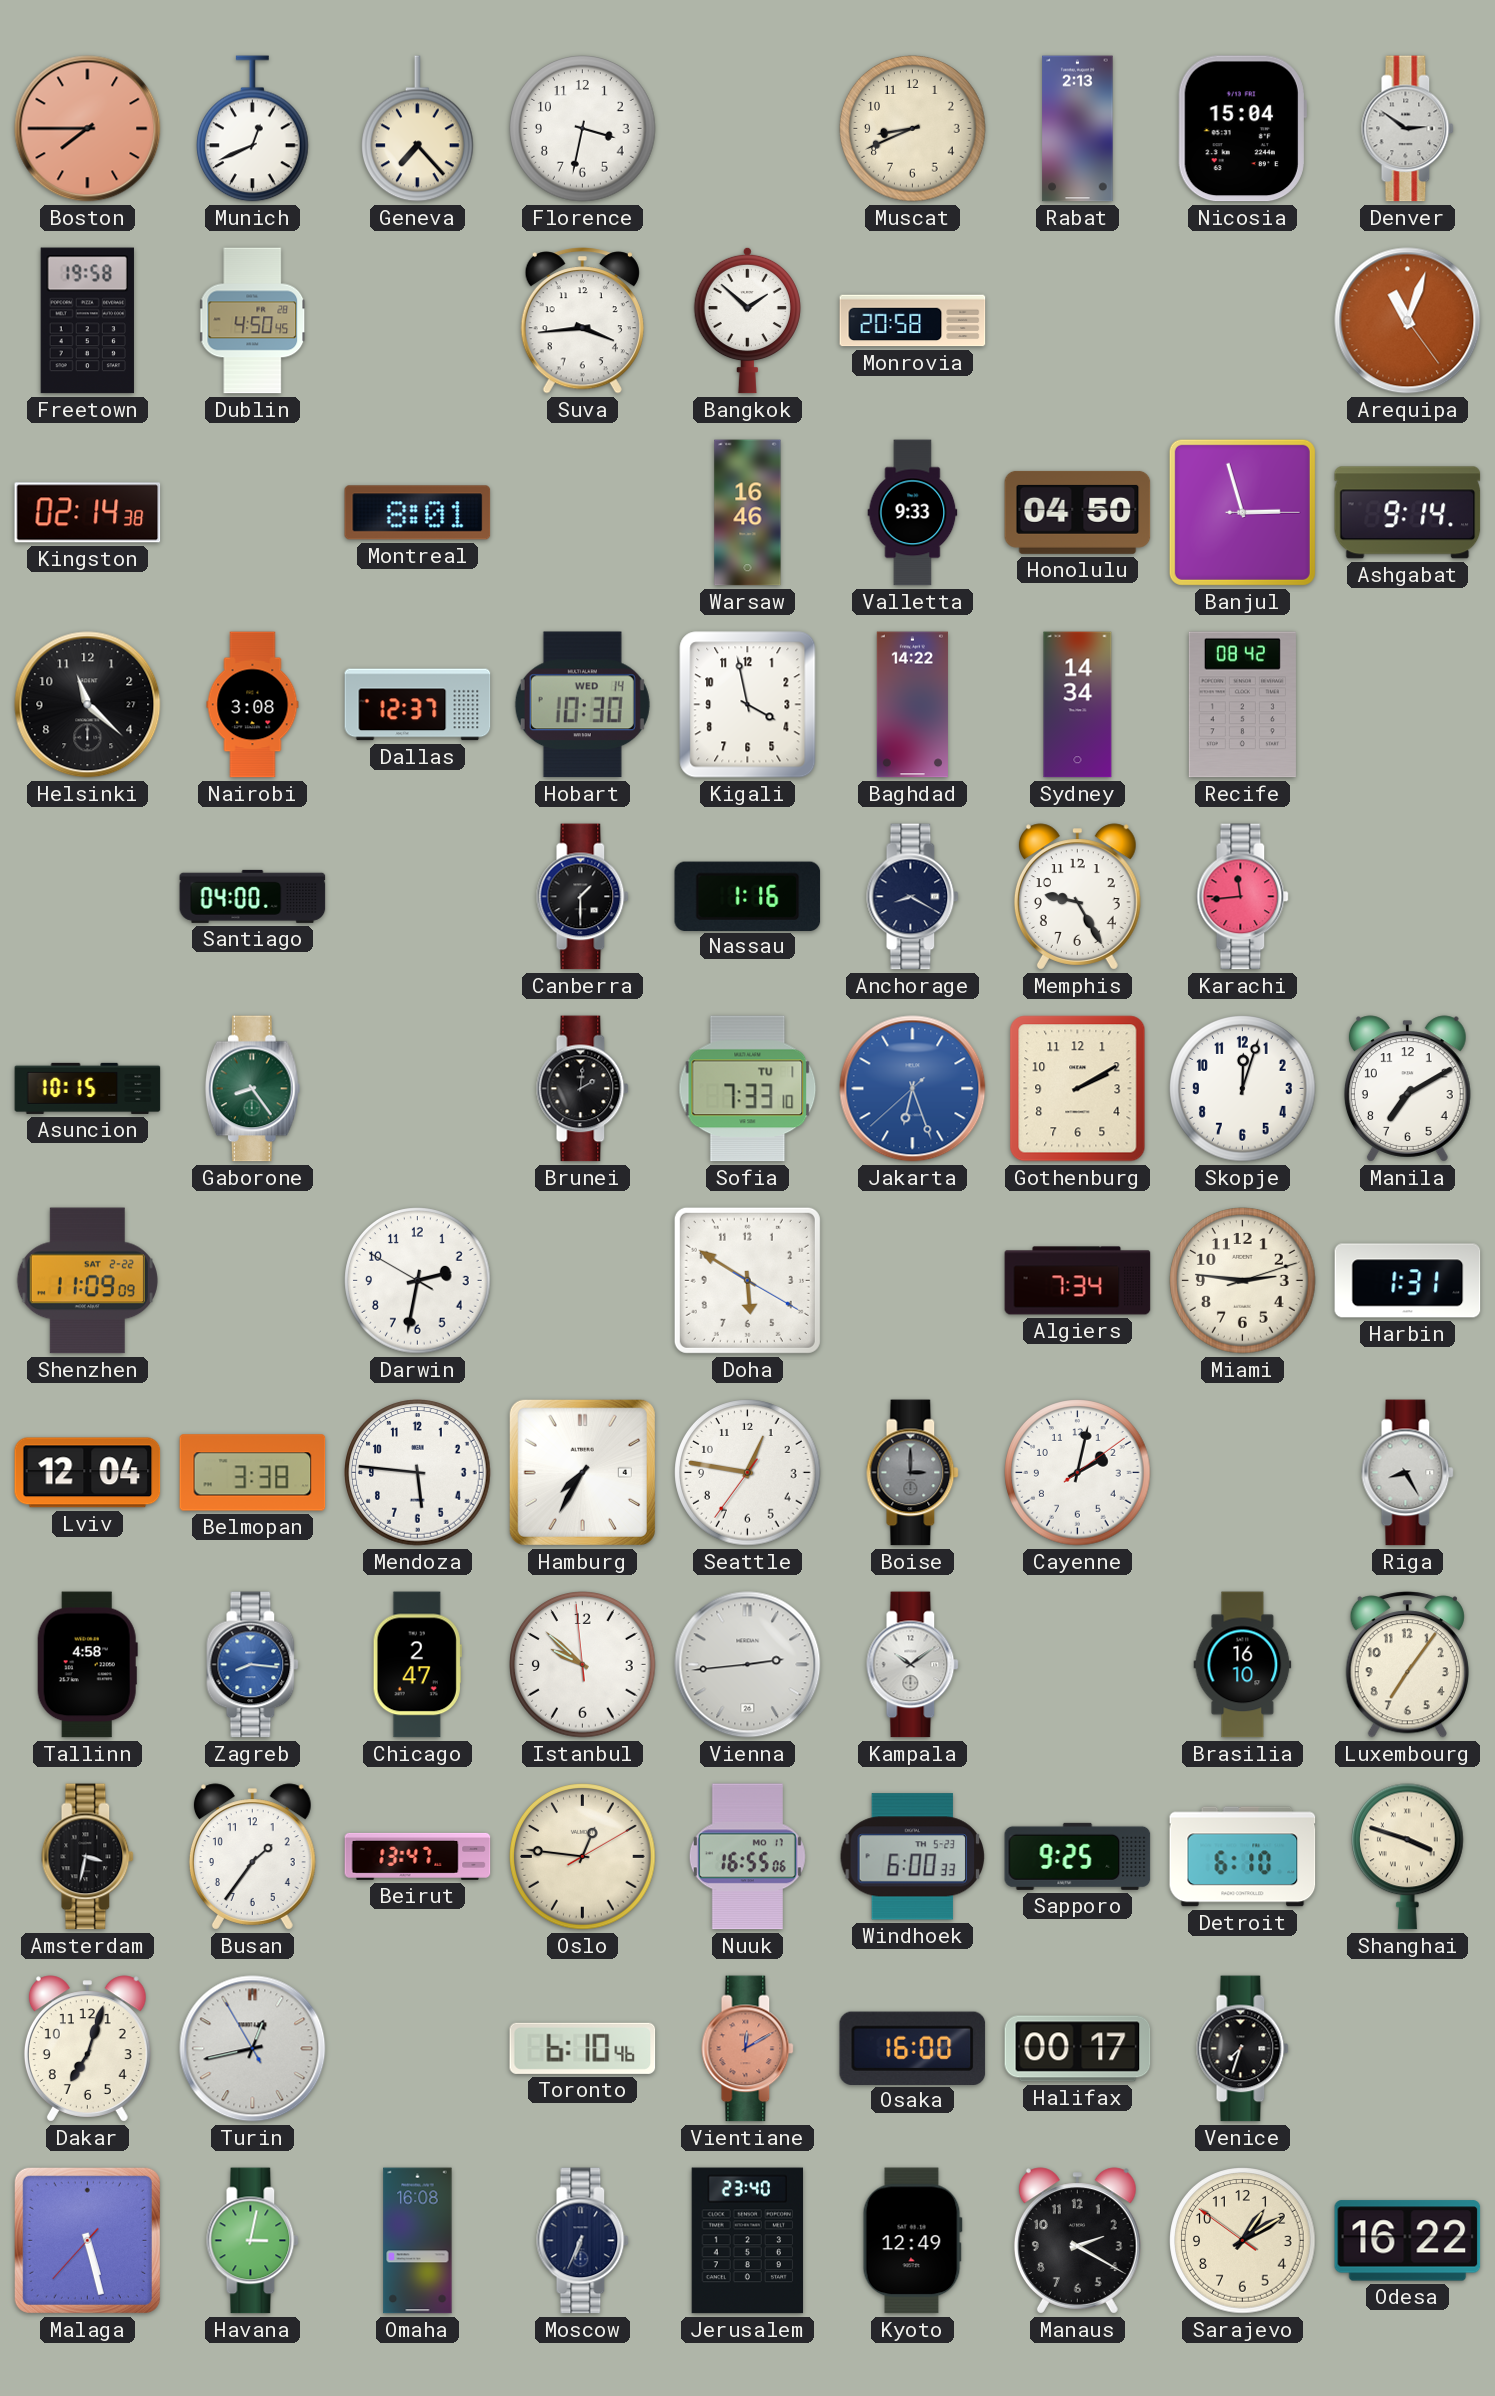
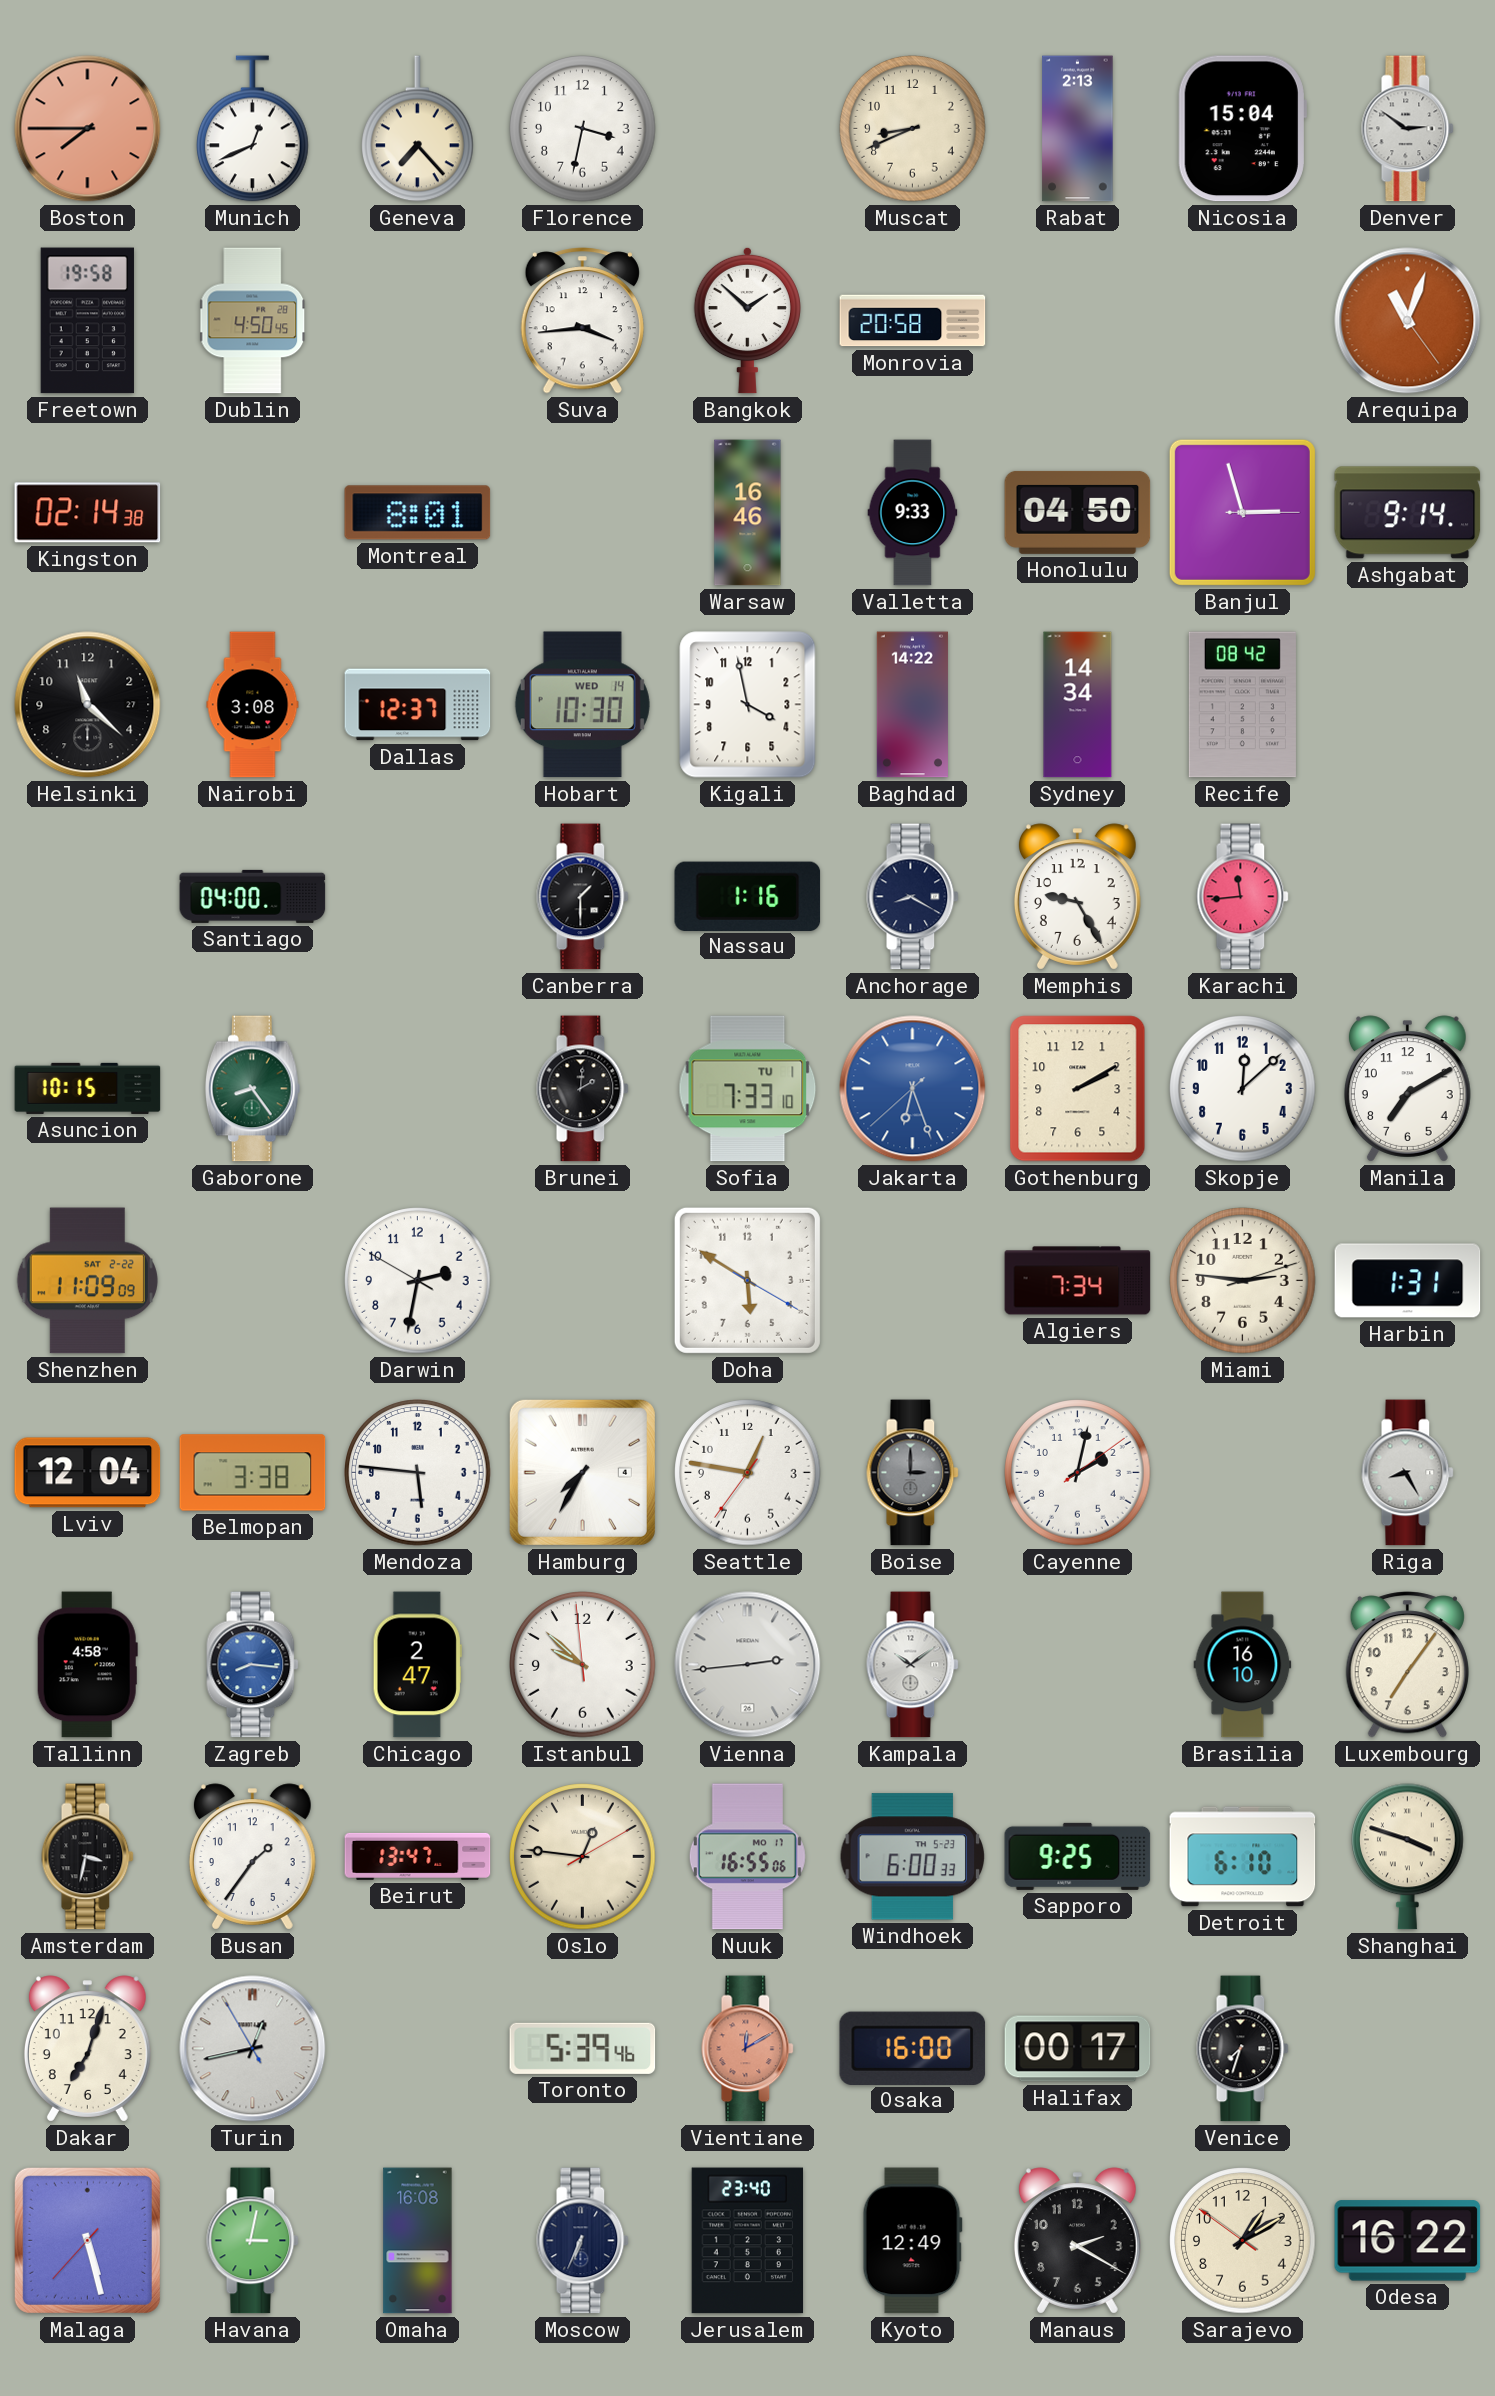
Skopje: 12:03 -> 12:08 (1243, 1089)
Toronto: 6:10 -> 5:39 (583, 2048)
